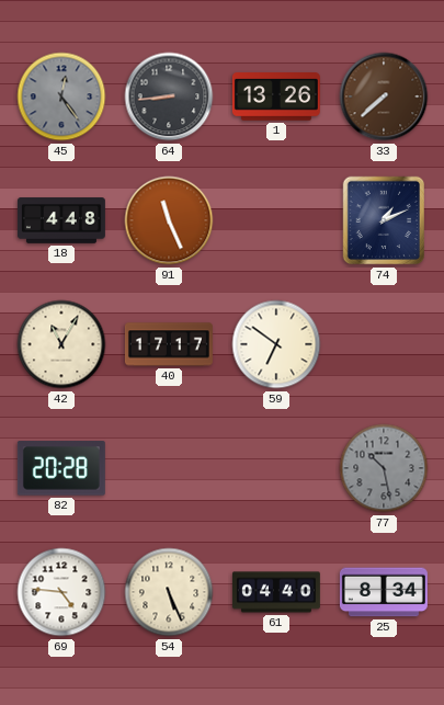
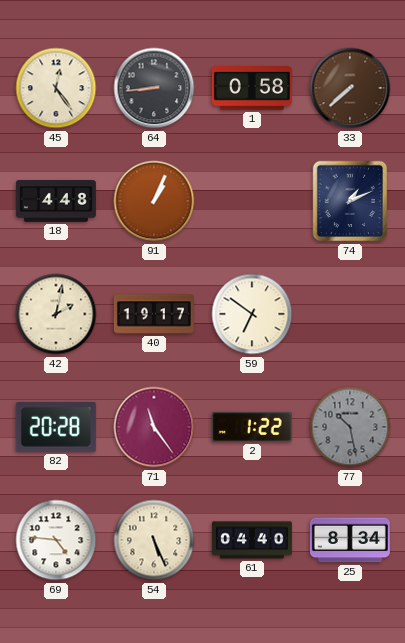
45 dial: grey -> cream (56, 88)
1: 13:26 -> 0:58 (252, 89)
91: 11:26 -> 1:04 (154, 201)
42: 11:05 -> 2:02 (56, 314)
40: 17:17 -> 19:17 (154, 314)
71: none -> 11:24 (154, 427)
2: none -> 1:22 (252, 427)
